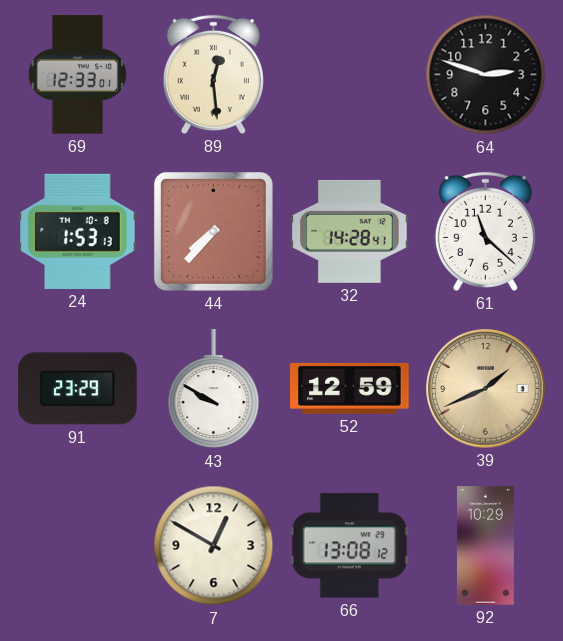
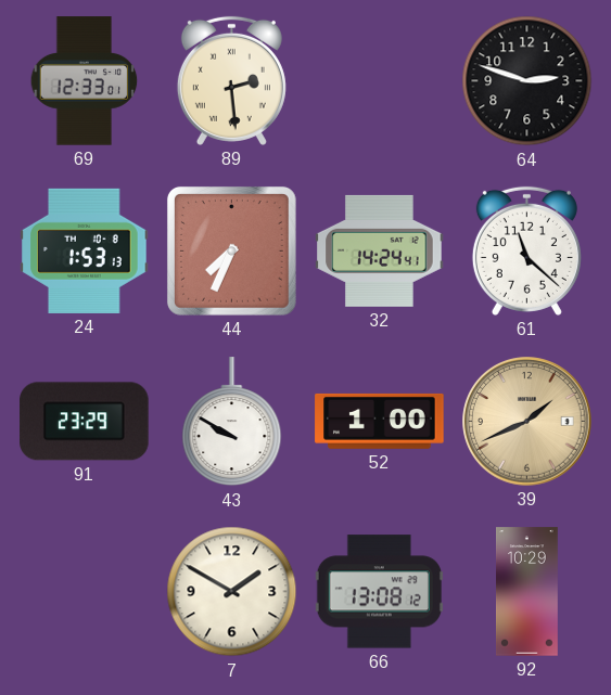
89: 12:29 -> 2:29 (231, 80)
44: 7:37 -> 7:34 (231, 250)
32: 14:28 -> 14:24 (380, 250)
52: 12:59 -> 1:00 (380, 421)
7: 12:50 -> 1:50 (232, 592)
